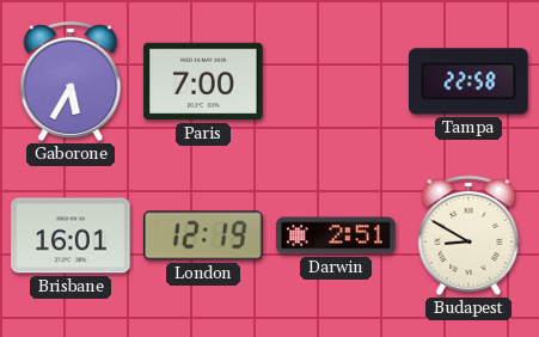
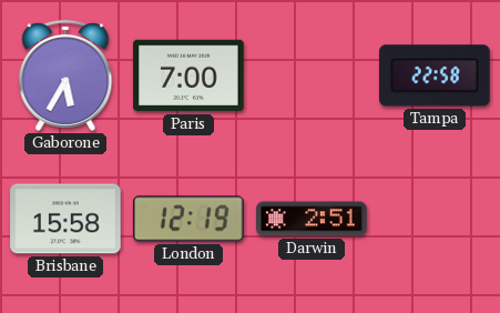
Brisbane: 16:01 -> 15:58 (65, 219)
Budapest: 8:50 -> none (468, 235)
